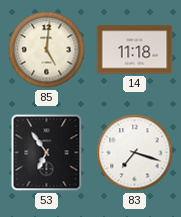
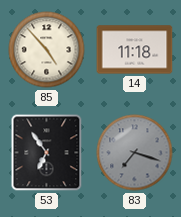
85: 5:01 -> 4:53 (47, 50)
83 dial: white -> grey (135, 153)
